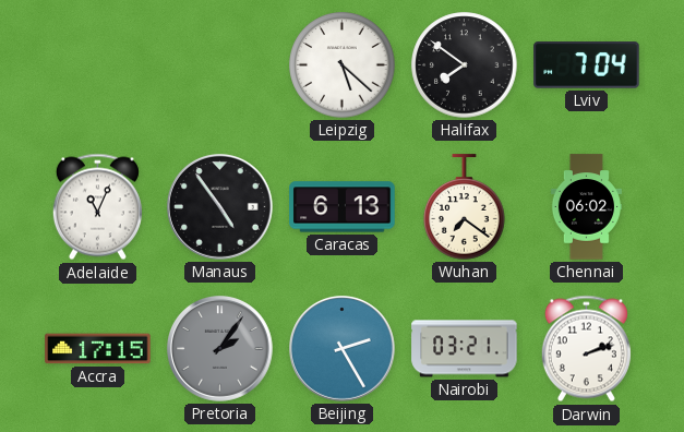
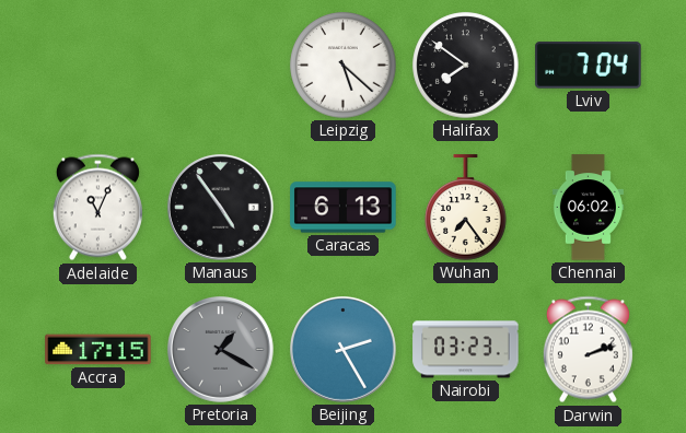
Wuhan: 7:21 -> 7:24 (466, 208)
Pretoria: 2:06 -> 1:20 (221, 350)
Nairobi: 03:21 -> 03:23 (466, 350)
